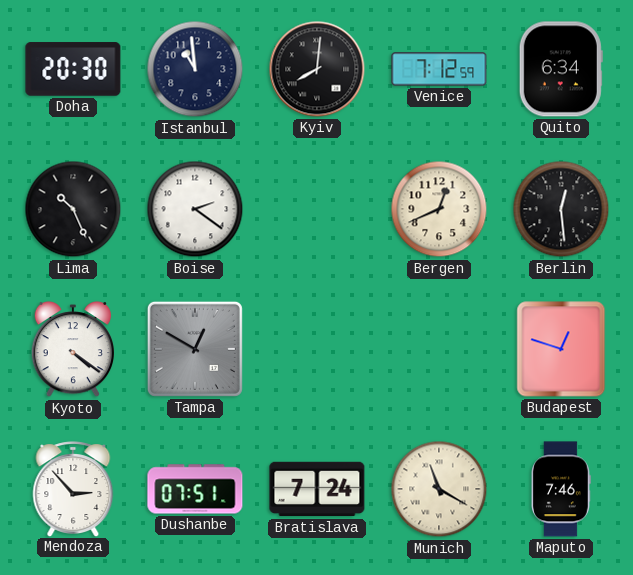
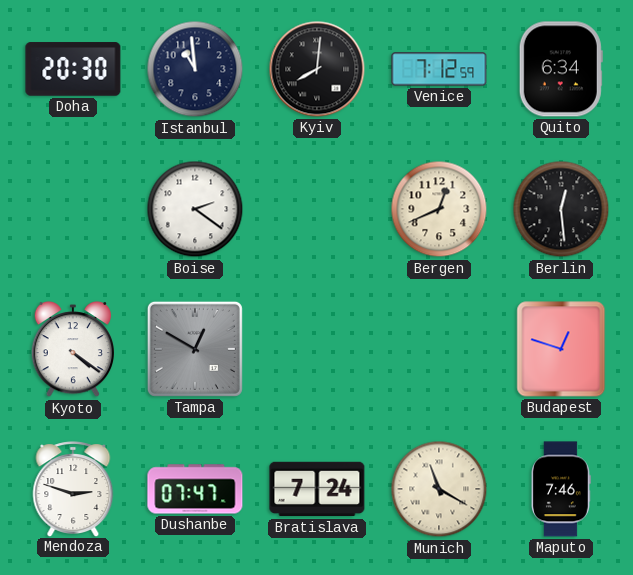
Lima: 10:26 -> none (73, 209)
Mendoza: 2:53 -> 2:48 (73, 489)
Dushanbe: 07:51 -> 07:47 (195, 489)
